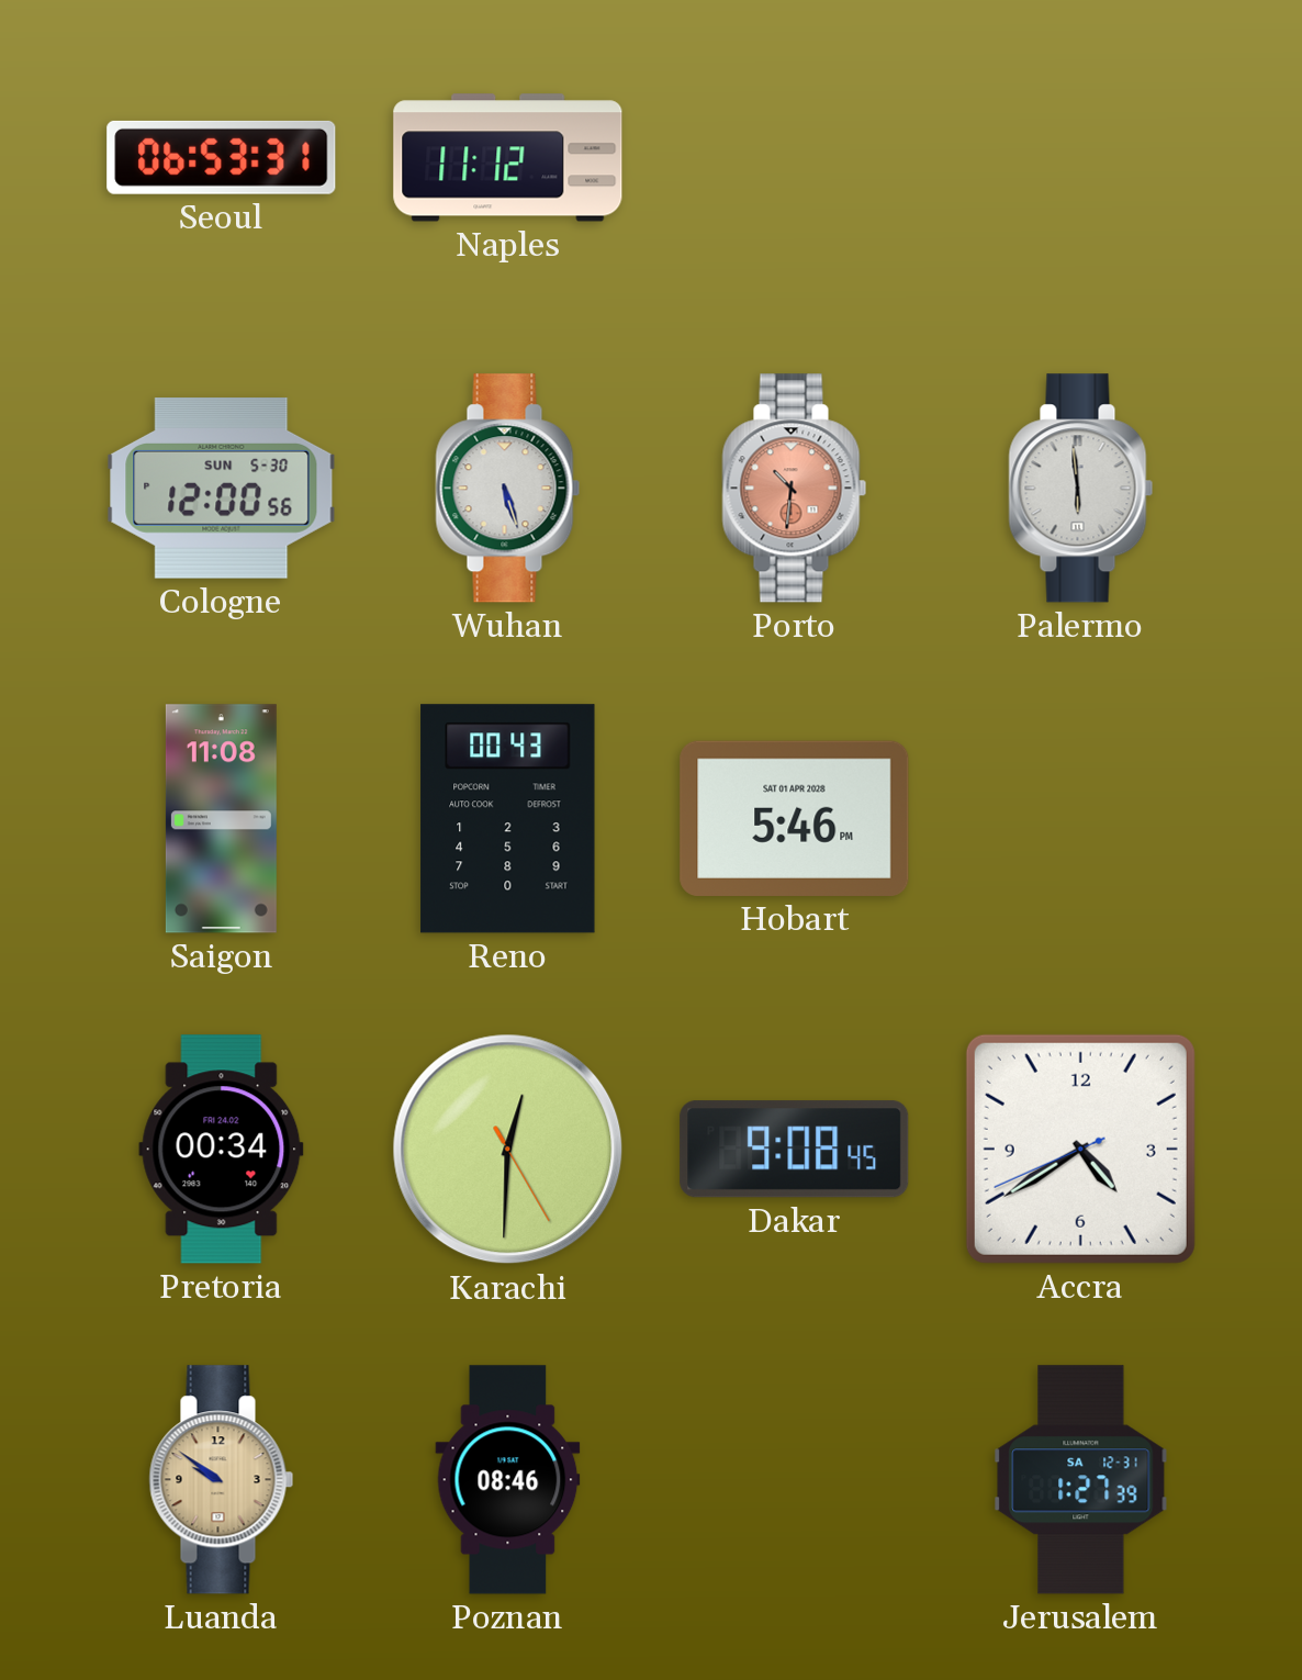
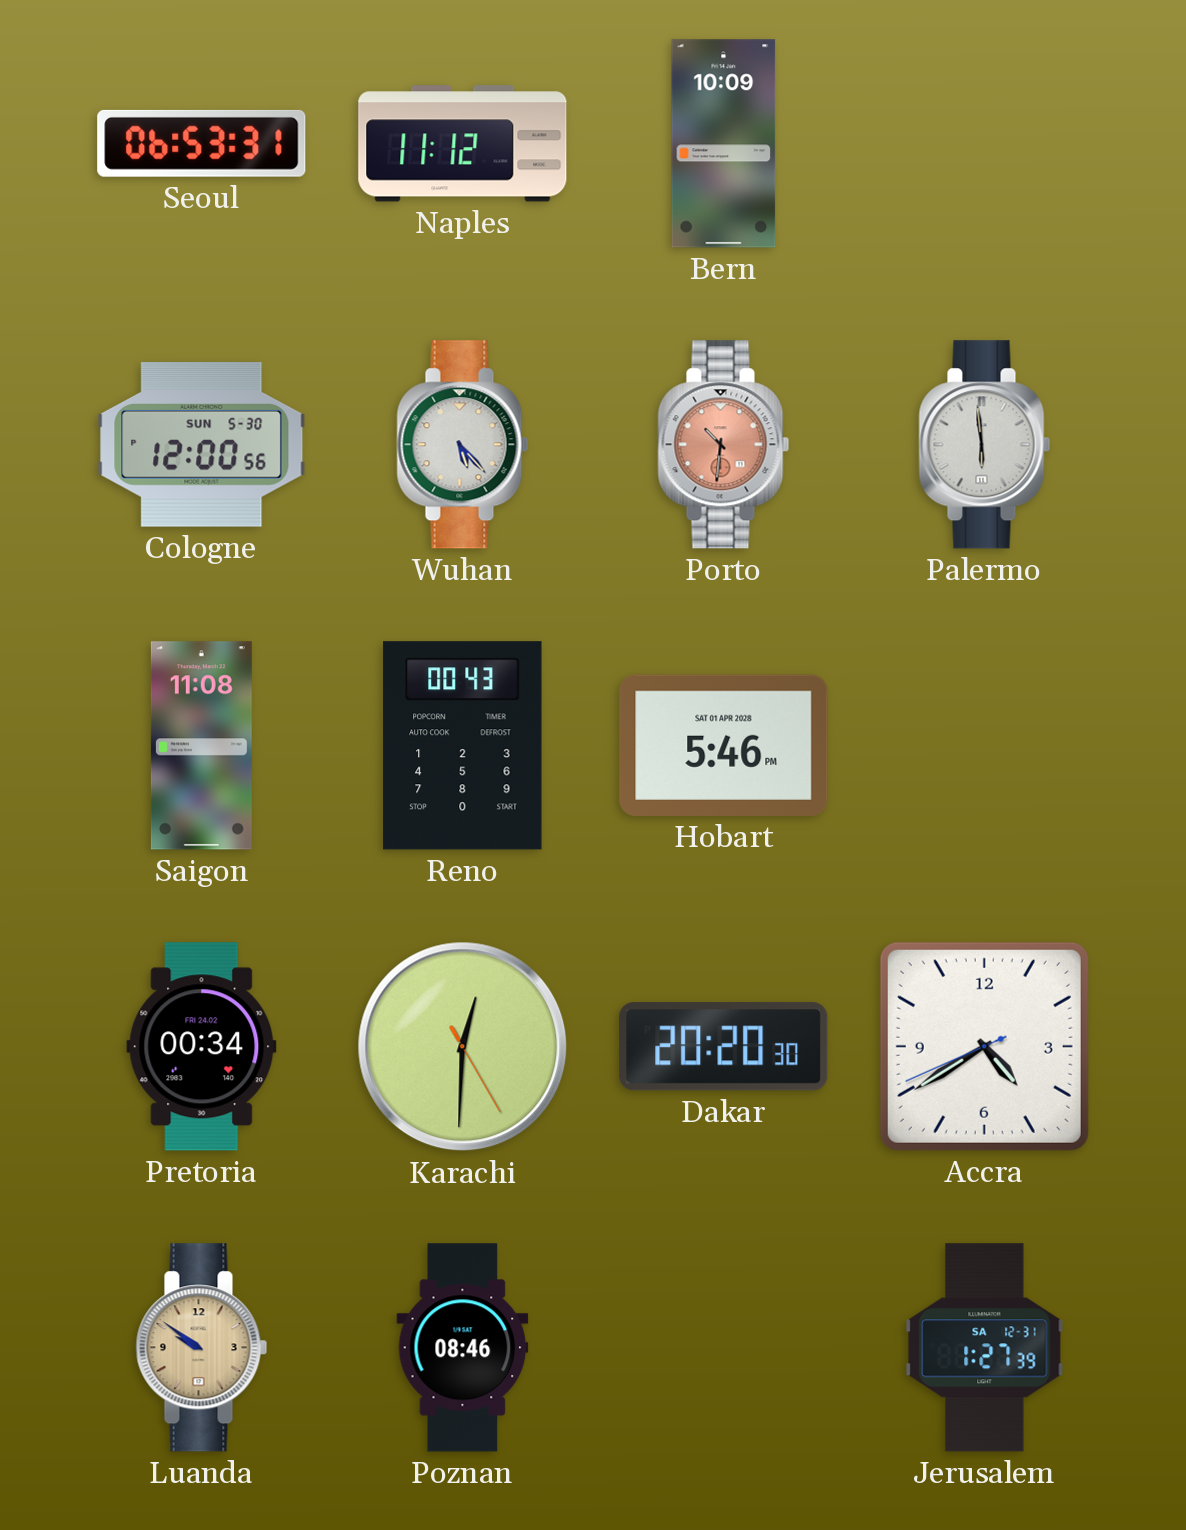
Bern: none -> 10:09 (724, 144)
Wuhan: 5:27 -> 5:23 (463, 445)
Dakar: 9:08 -> 20:20 (724, 1047)
